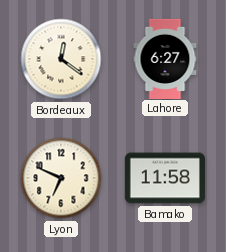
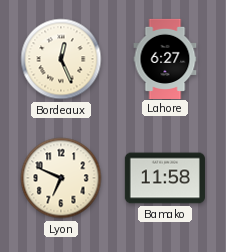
Bordeaux: 12:21 -> 12:26 (61, 59)
